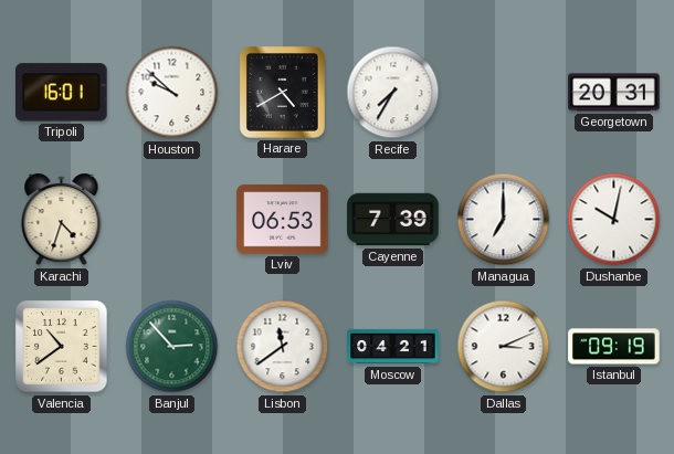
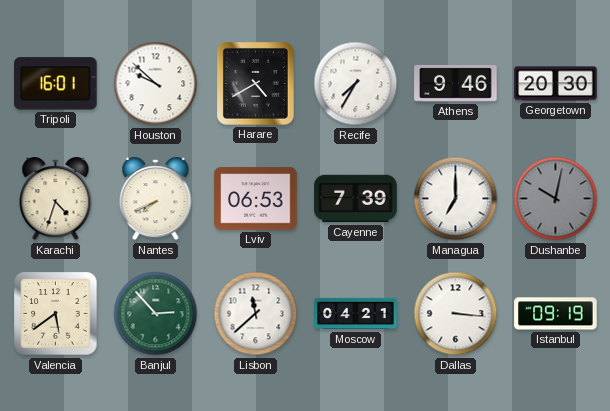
Athens: none -> 9:46 (456, 83)
Georgetown: 20:31 -> 20:30 (556, 84)
Nantes: none -> 7:41 (156, 200)
Dushanbe dial: white -> grey (556, 199)
Valencia: 10:39 -> 5:39 (56, 314)
Lisbon: 11:39 -> 11:38 (256, 314)
Dallas: 3:11 -> 3:16 (456, 314)
